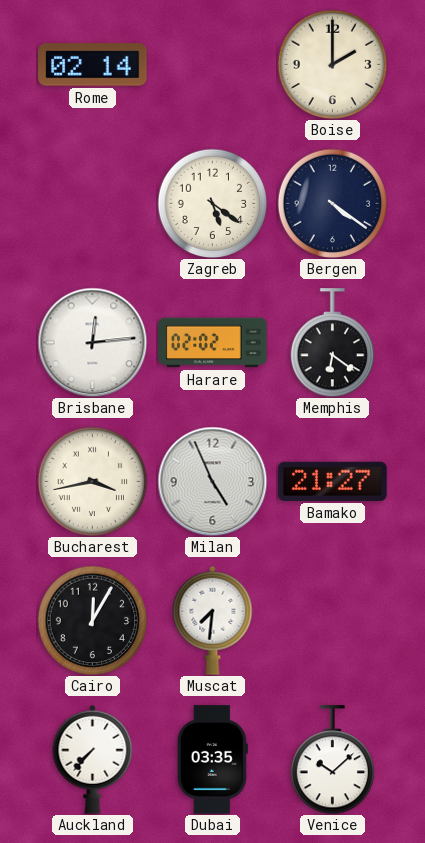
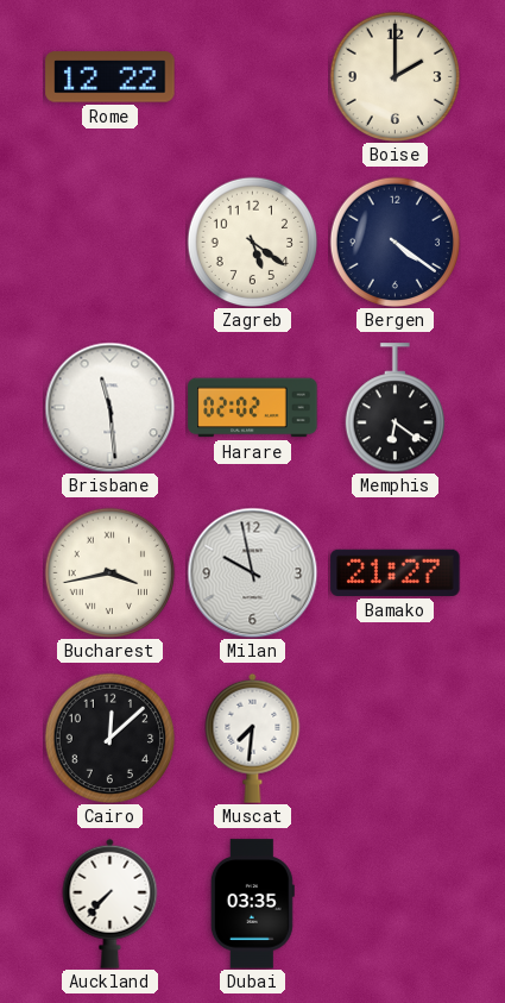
Rome: 02:14 -> 12:22 (111, 77)
Brisbane: 12:14 -> 11:29 (109, 407)
Milan: 4:56 -> 9:58 (252, 572)
Cairo: 12:05 -> 12:08 (109, 738)
Venice: 10:08 -> none (332, 760)
